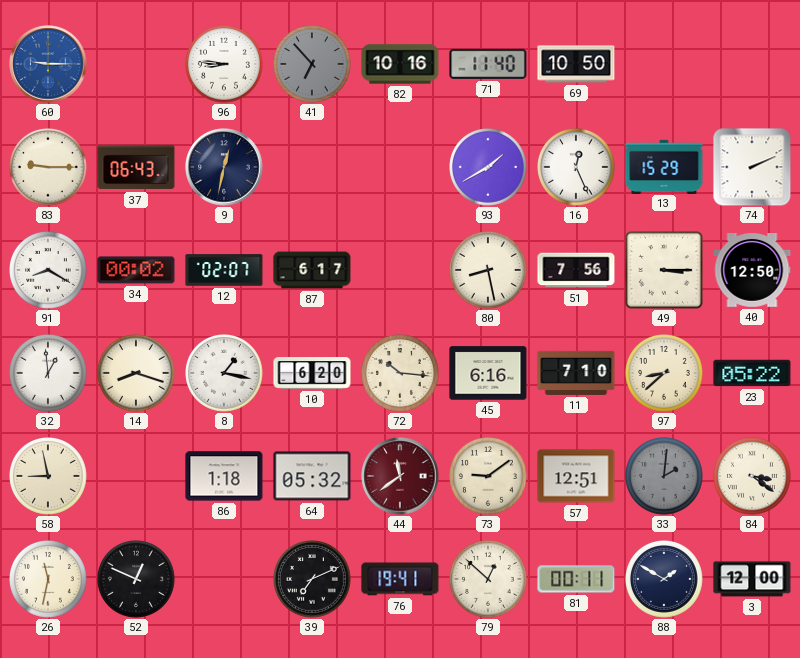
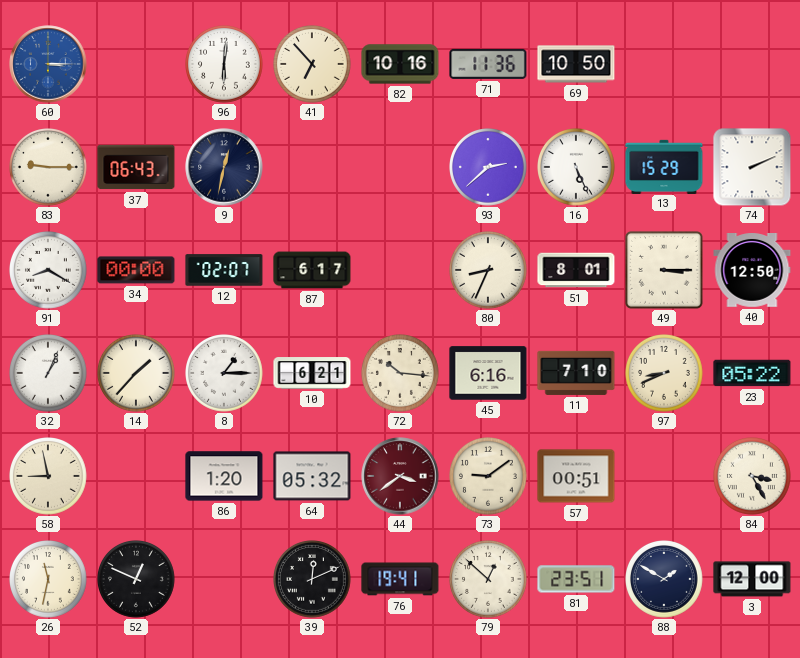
60: 9:15 -> 3:15 (48, 64)
96: 8:46 -> 6:01 (225, 65)
41 dial: grey -> cream (313, 65)
71: 11:40 -> 11:36 (488, 64)
93: 1:40 -> 2:38 (489, 168)
16: 12:26 -> 5:26 (577, 168)
34: 00:02 -> 00:00 (136, 270)
80: 8:28 -> 8:34 (489, 271)
51: 7:56 -> 8:01 (576, 270)
32: 12:59 -> 1:04 (49, 374)
14: 8:18 -> 1:37 (137, 374)
8: 1:17 -> 1:15 (225, 374)
10: 6:20 -> 6:21 (312, 373)
97: 8:38 -> 8:41 (665, 374)
86: 1:18 -> 1:20 (224, 476)
44: 11:39 -> 3:39 (400, 476)
57: 12:51 -> 00:51 (576, 476)
33: 2:01 -> none (665, 477)
84: 3:21 -> 3:25 (753, 477)
39: 7:11 -> 12:11 (313, 580)
81: 00:11 -> 23:51 (576, 579)
